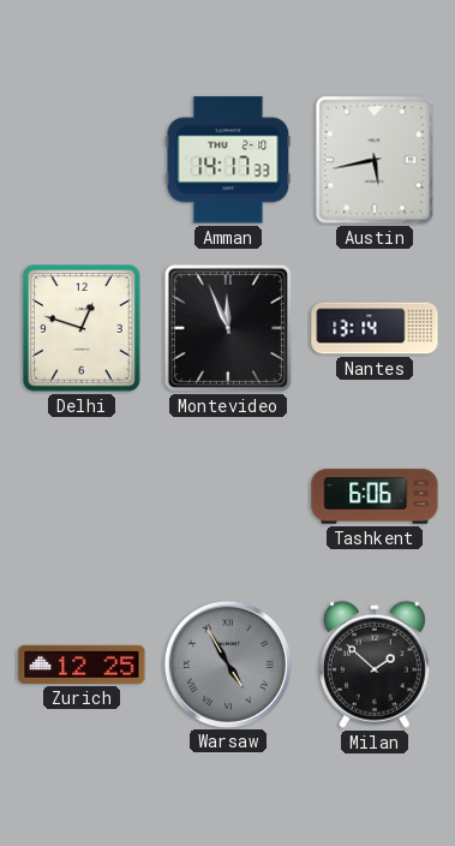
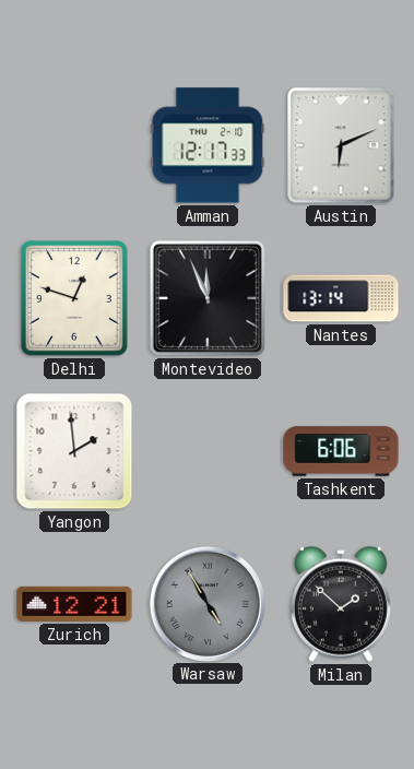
Amman: 14:17 -> 12:17 (208, 145)
Austin: 5:43 -> 6:11 (341, 145)
Yangon: none -> 1:59 (74, 451)
Zurich: 12:25 -> 12:21 (74, 604)
